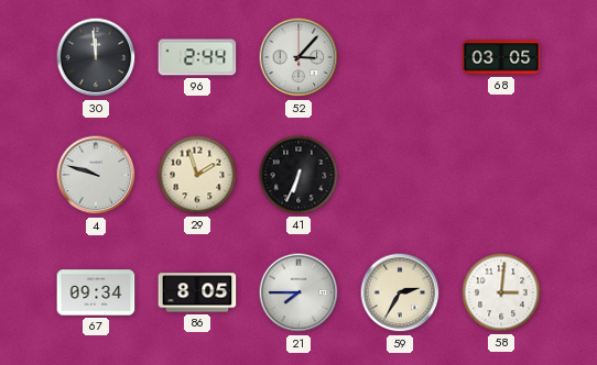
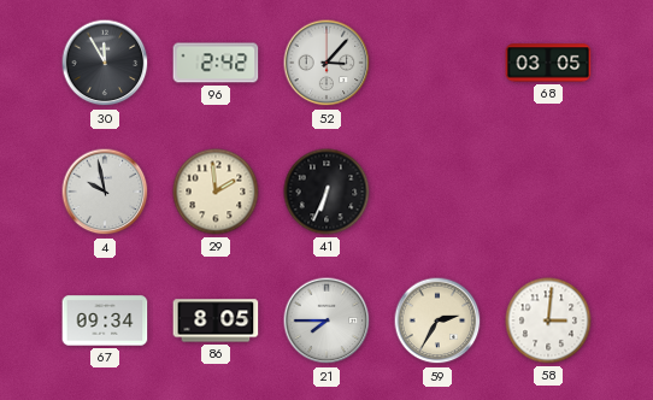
30: 11:59 -> 11:55 (105, 63)
96: 2:44 -> 2:42 (216, 63)
4: 9:48 -> 9:58 (105, 192)
29: 1:57 -> 1:59 (216, 192)
